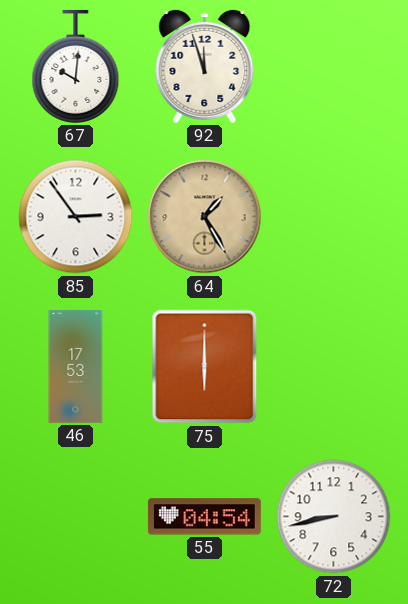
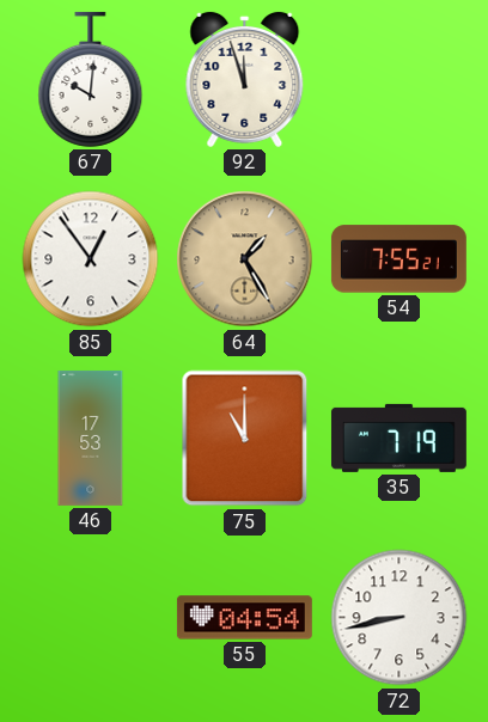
85: 2:54 -> 12:54 (91, 259)
54: none -> 7:55 (398, 259)
75: 6:00 -> 11:00 (245, 439)
35: none -> 7:19 (398, 438)
